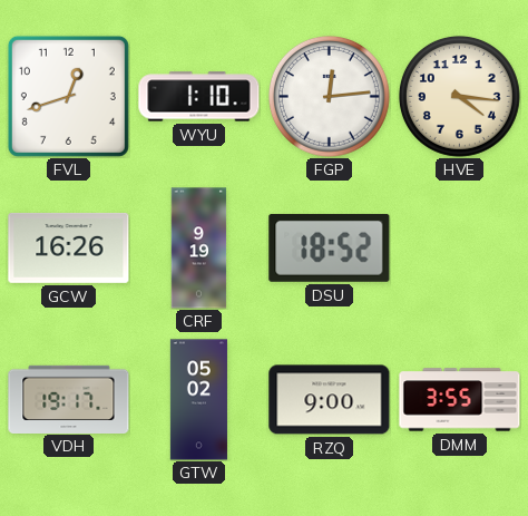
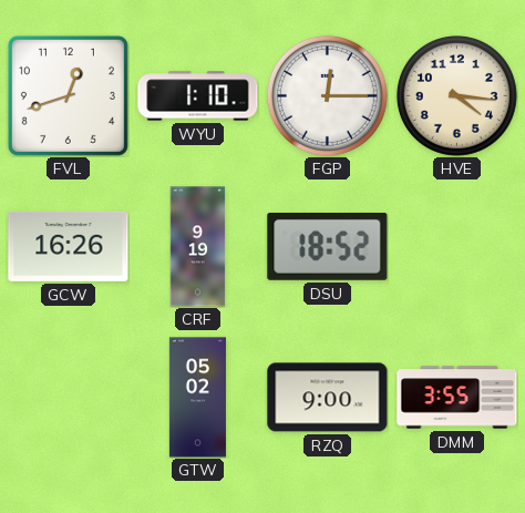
FGP: 12:14 -> 12:15 (327, 95)
VDH: 19:17 -> none (69, 399)
